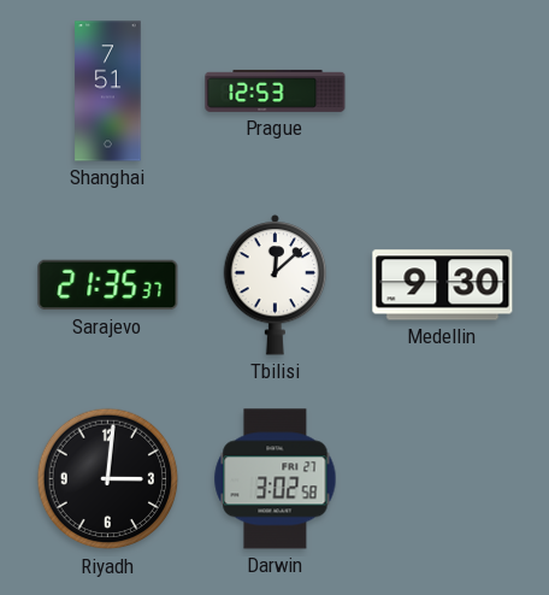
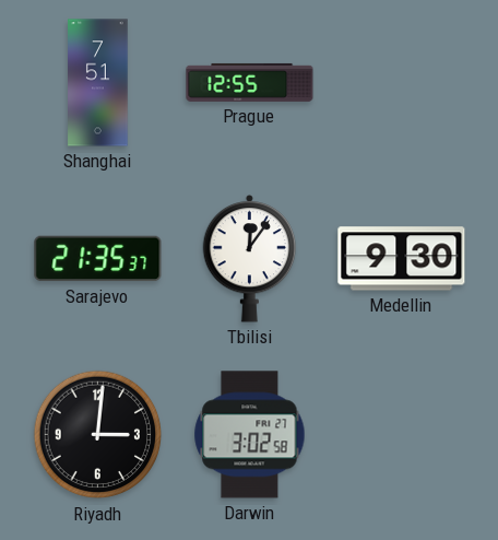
Prague: 12:53 -> 12:55 (250, 82)
Tbilisi: 12:08 -> 12:06 (250, 258)
